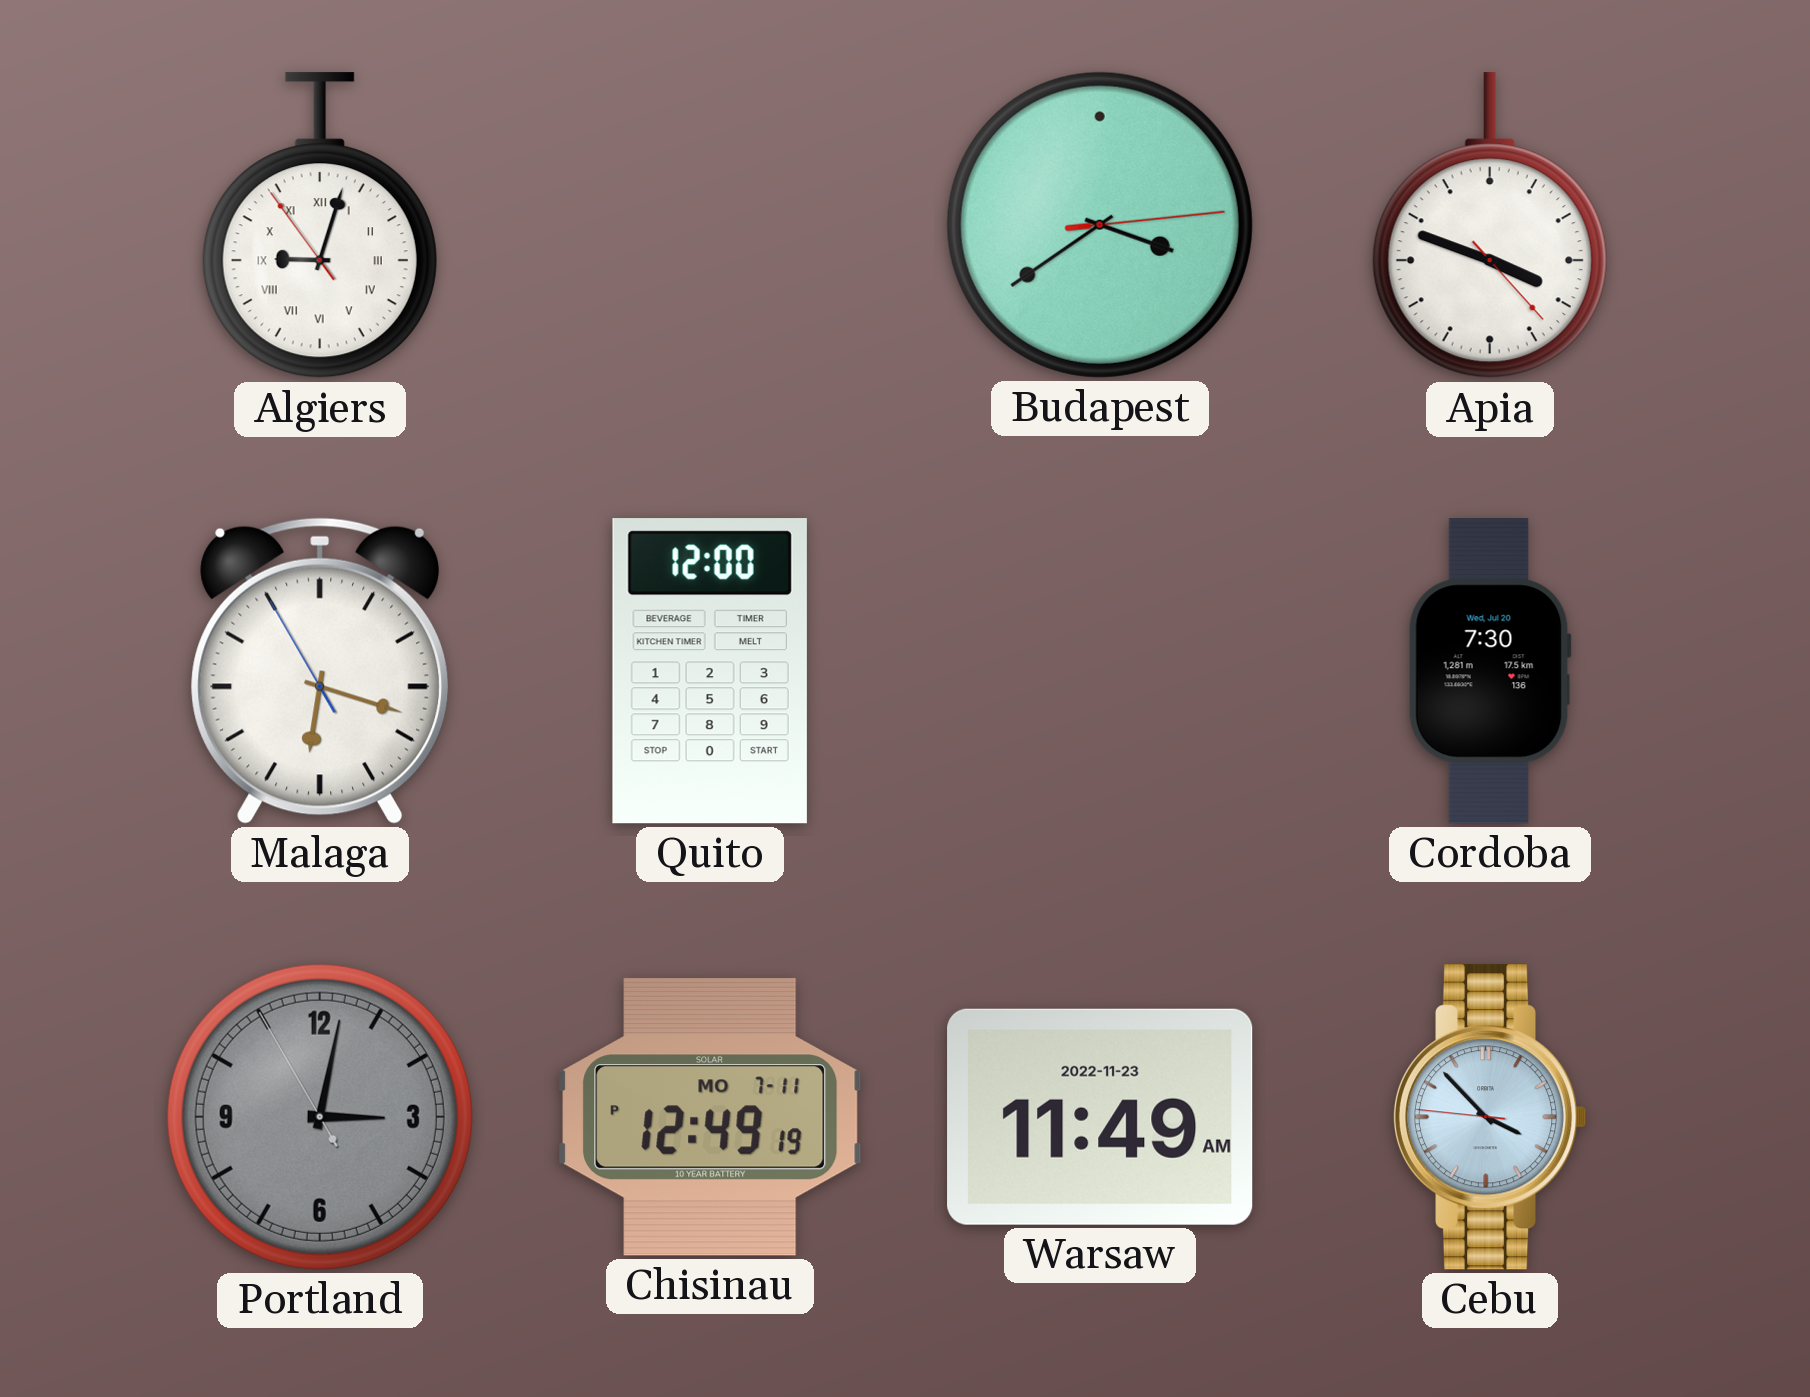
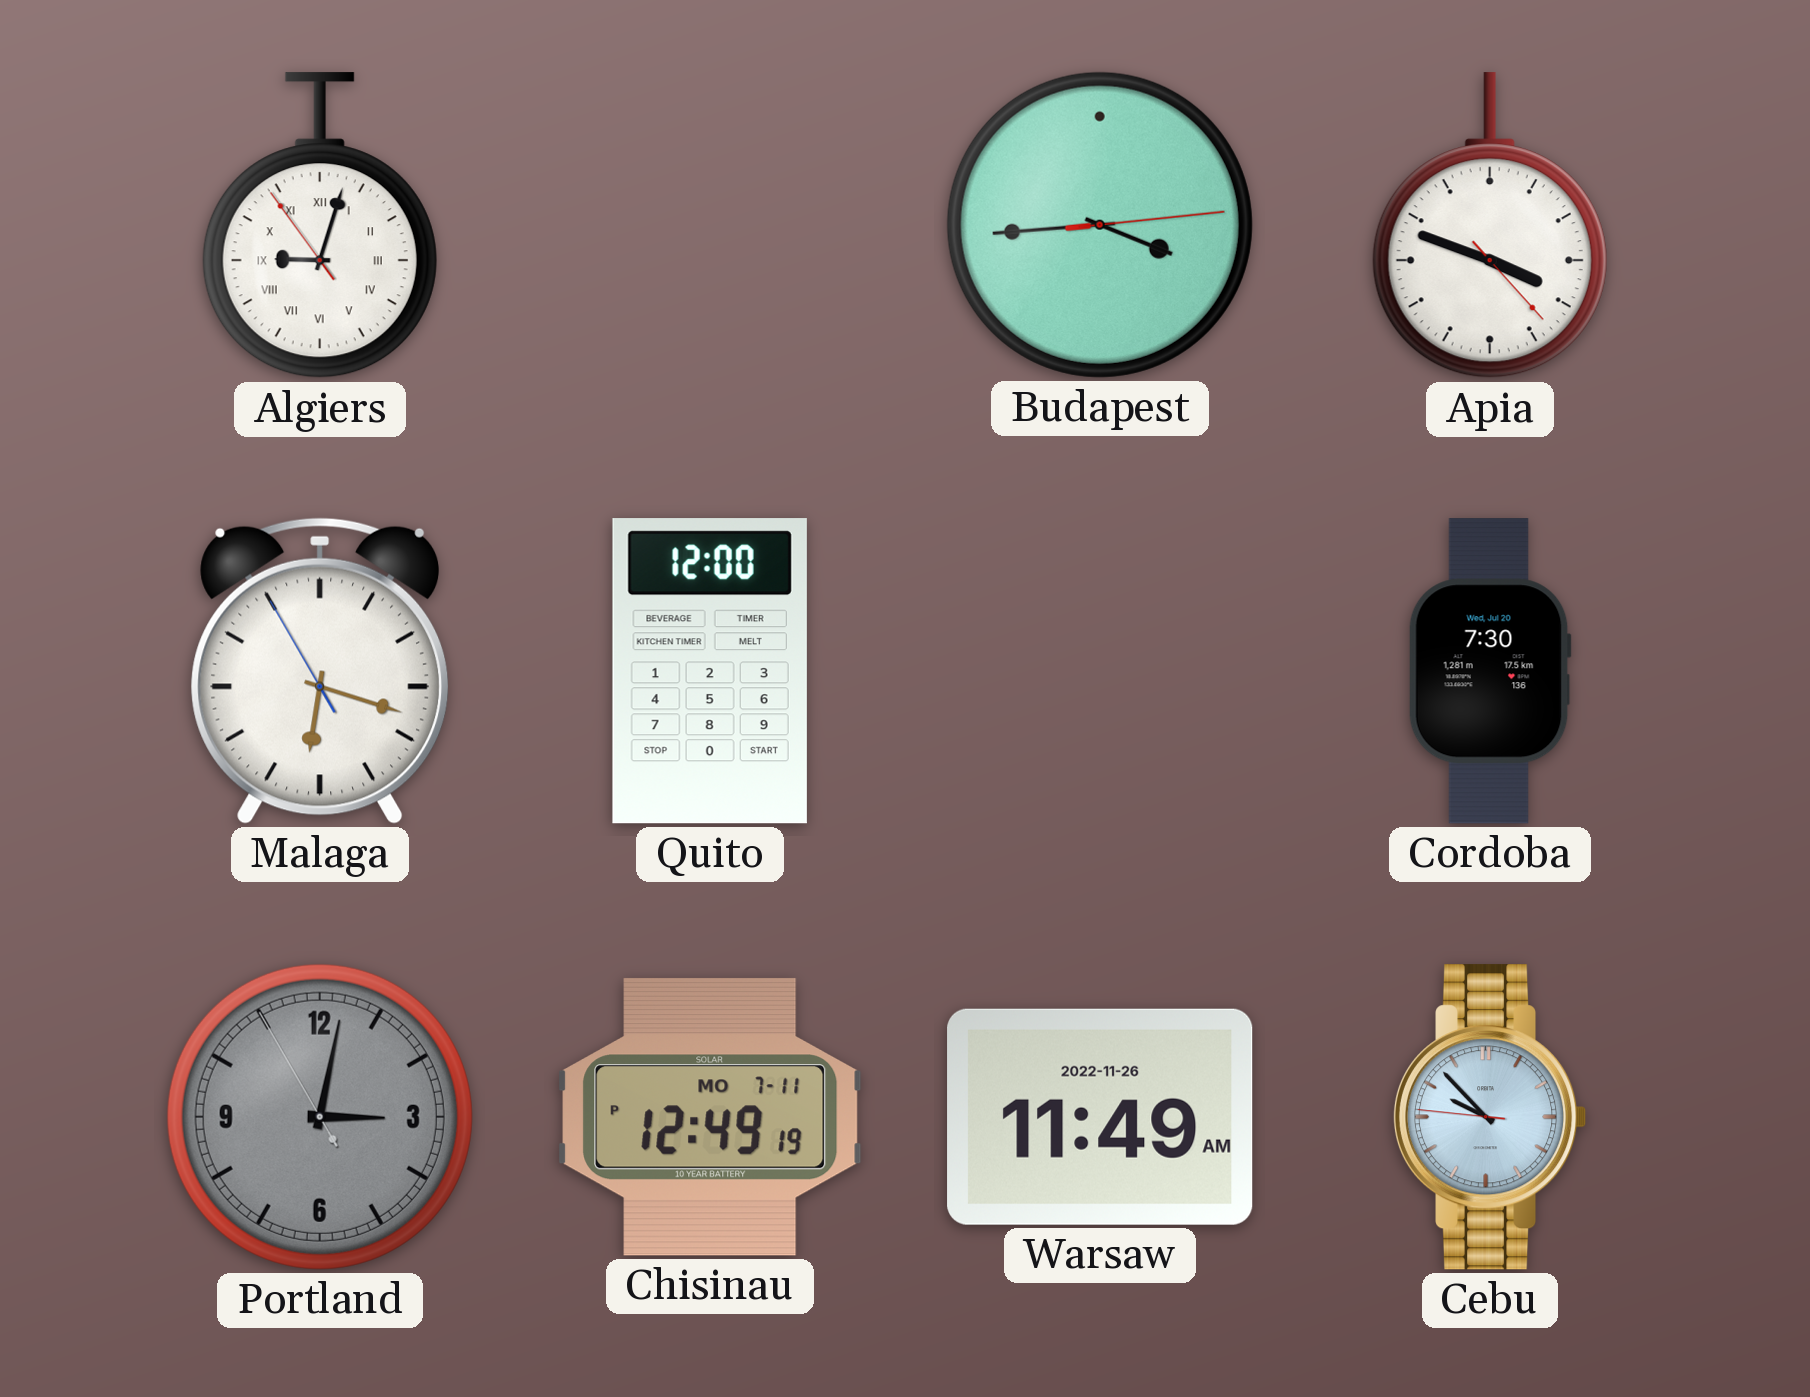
Budapest: 3:39 -> 3:44 (1100, 225)
Warsaw date: 2022-11-23 -> 2022-11-26 (1100, 1117)
Cebu: 3:52 -> 9:52 (1490, 1117)
